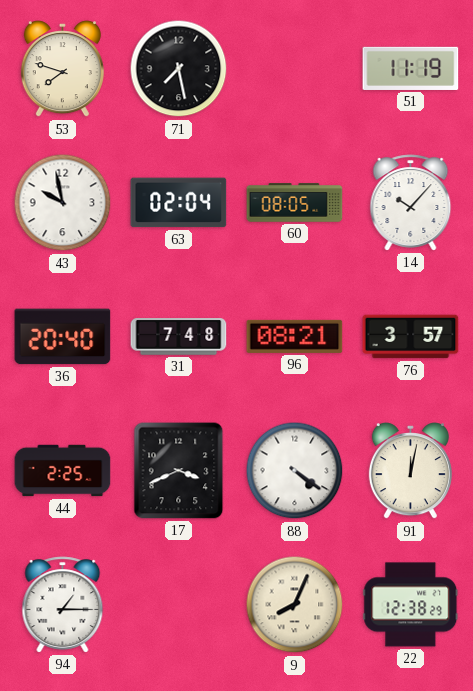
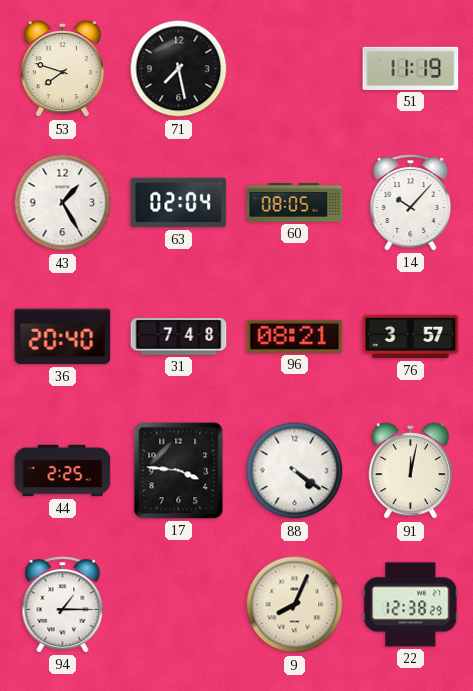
43: 9:58 -> 1:25 (63, 203)
17: 3:41 -> 3:46 (179, 471)
